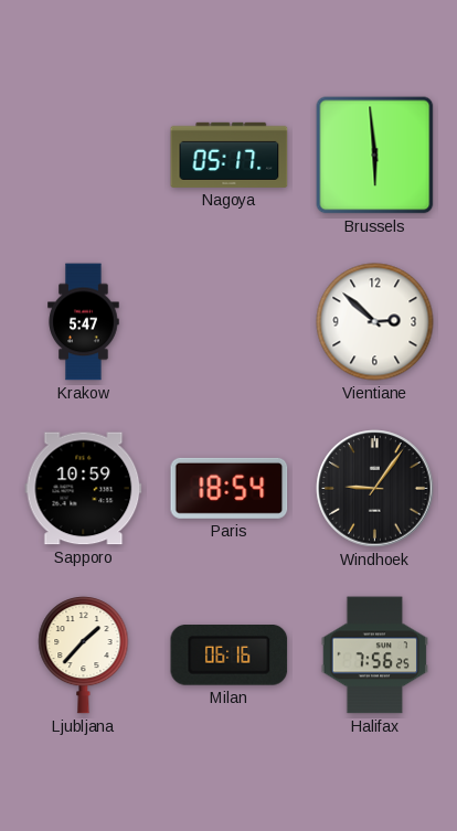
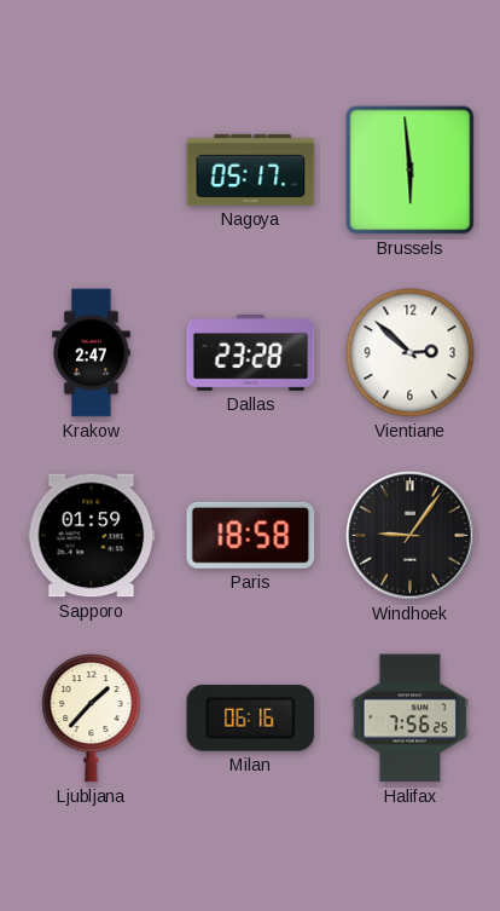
Krakow: 5:47 -> 2:47 (92, 353)
Dallas: none -> 23:28 (251, 353)
Sapporo: 10:59 -> 01:59 (92, 536)
Paris: 18:54 -> 18:58 (251, 535)
